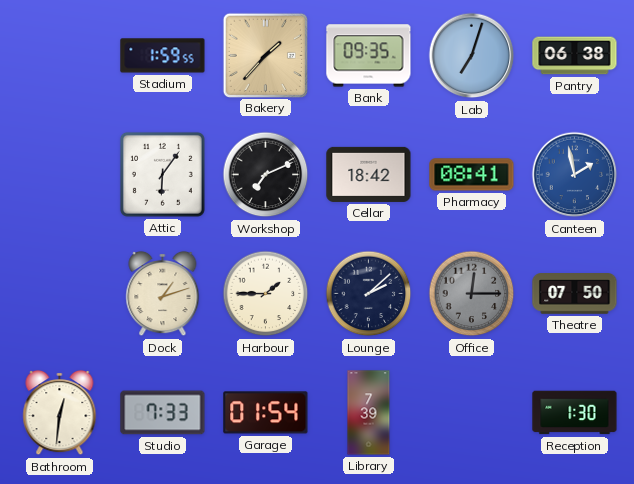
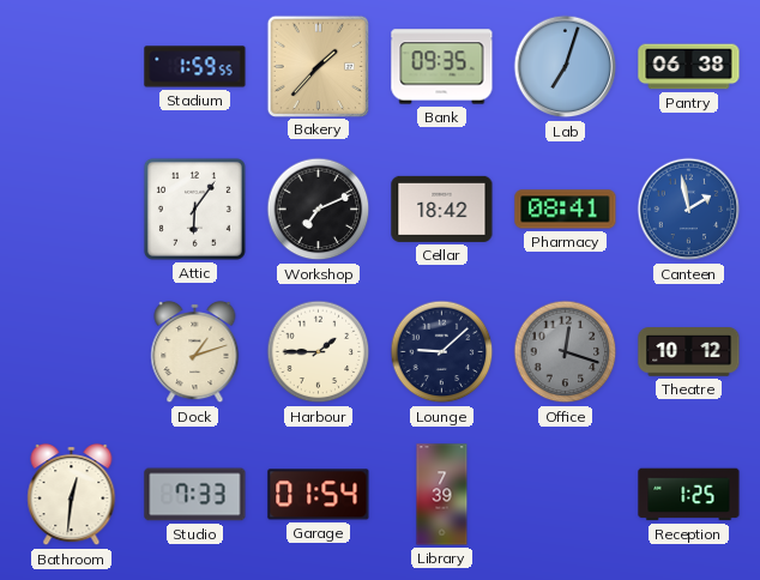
Lounge: 2:08 -> 9:08 (442, 352)
Office: 12:15 -> 12:18 (566, 352)
Theatre: 07:50 -> 10:12 (689, 352)
Reception: 1:30 -> 1:25 (689, 495)
